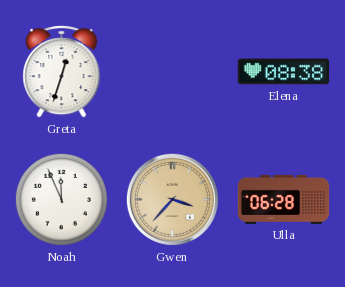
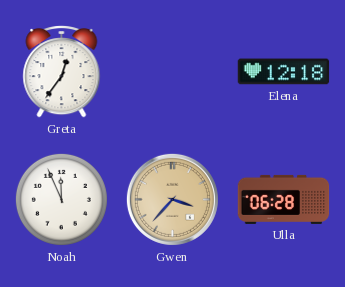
Greta: 12:33 -> 12:36 (62, 72)
Elena: 08:38 -> 12:18 (284, 72)
